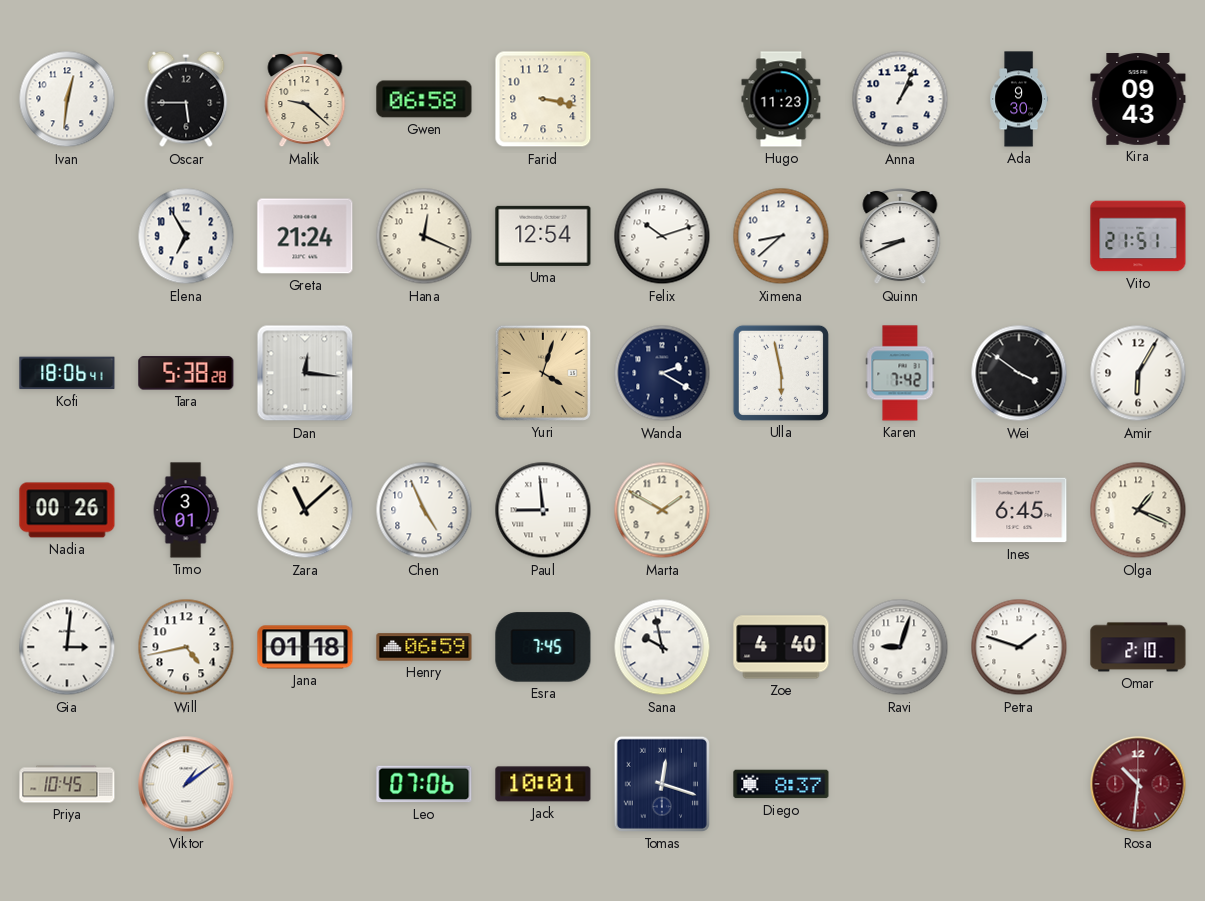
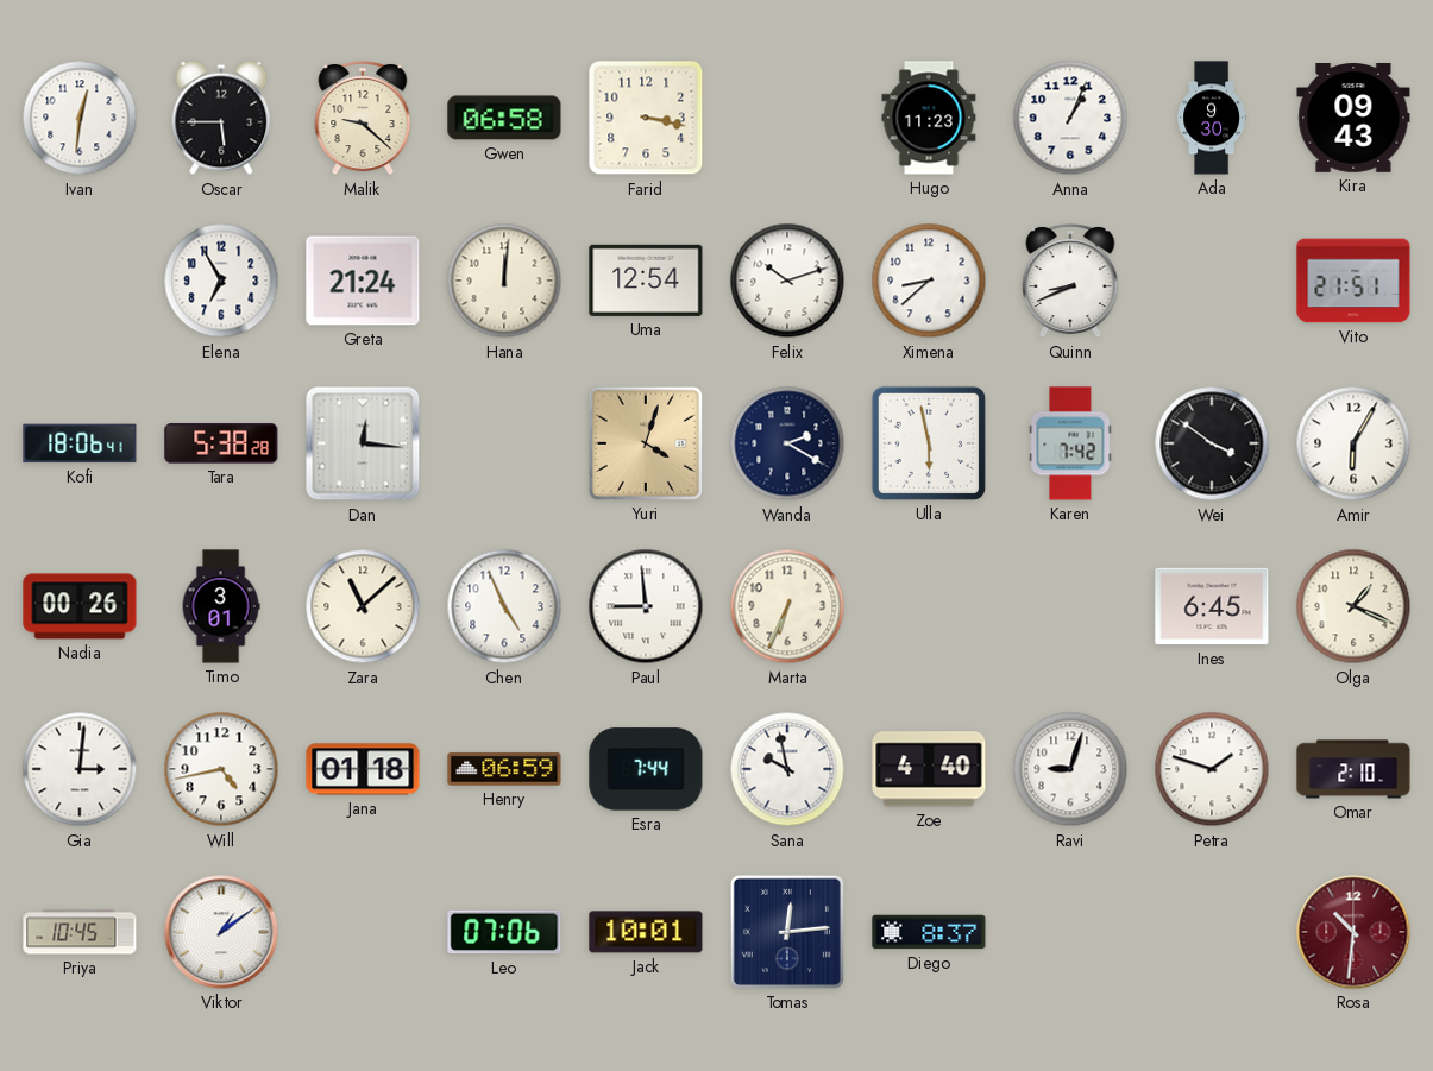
Hana: 12:19 -> 12:01 (504, 281)
Marta: 1:50 -> 6:34 (787, 606)
Esra: 7:45 -> 7:44 (646, 769)
Tomas: 12:18 -> 12:14 (787, 932)
